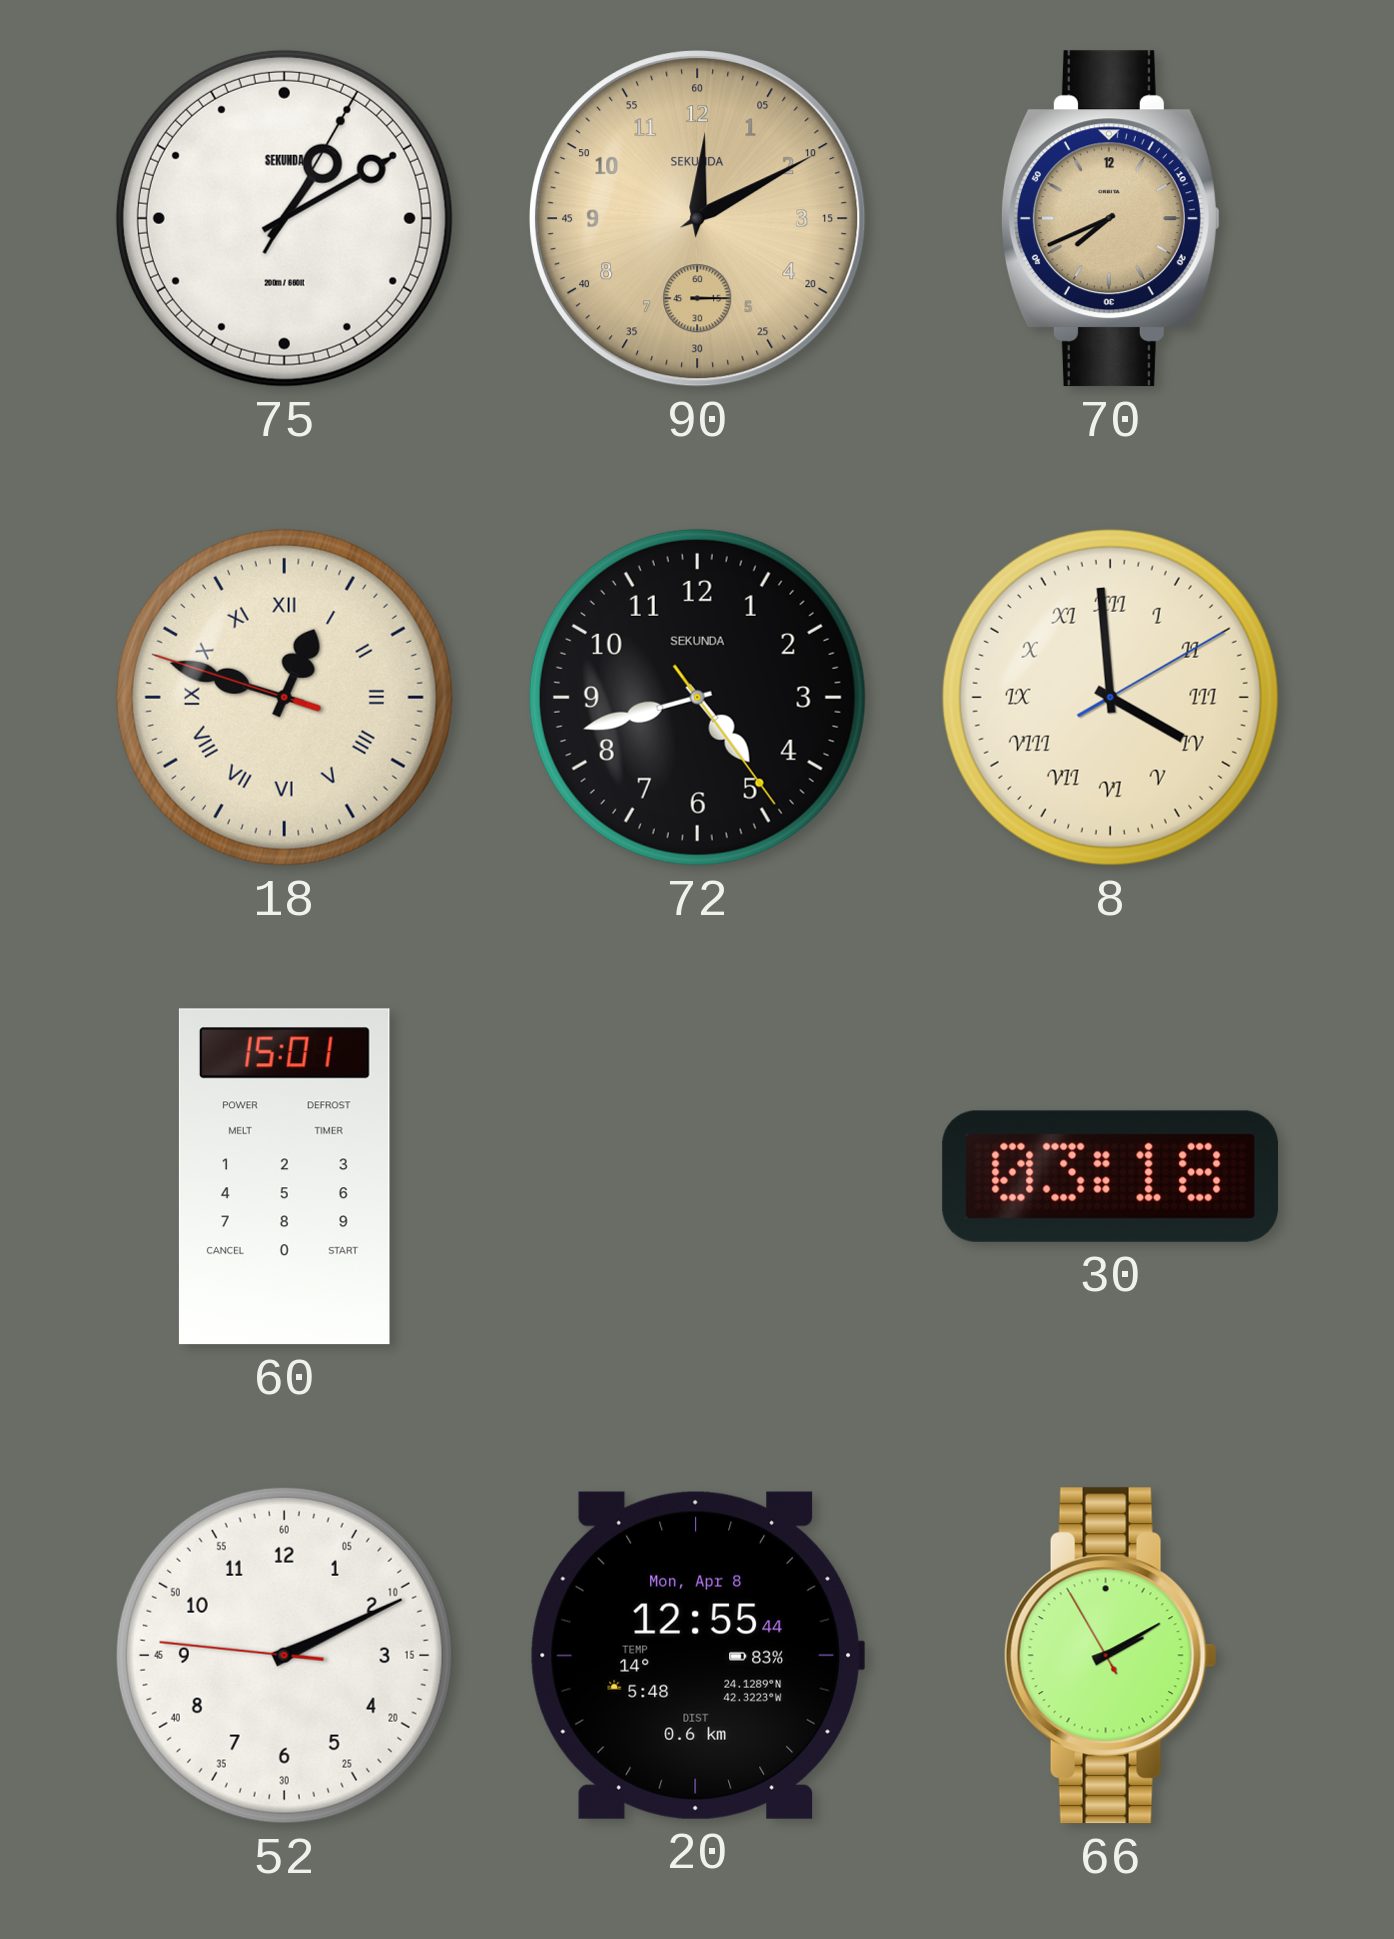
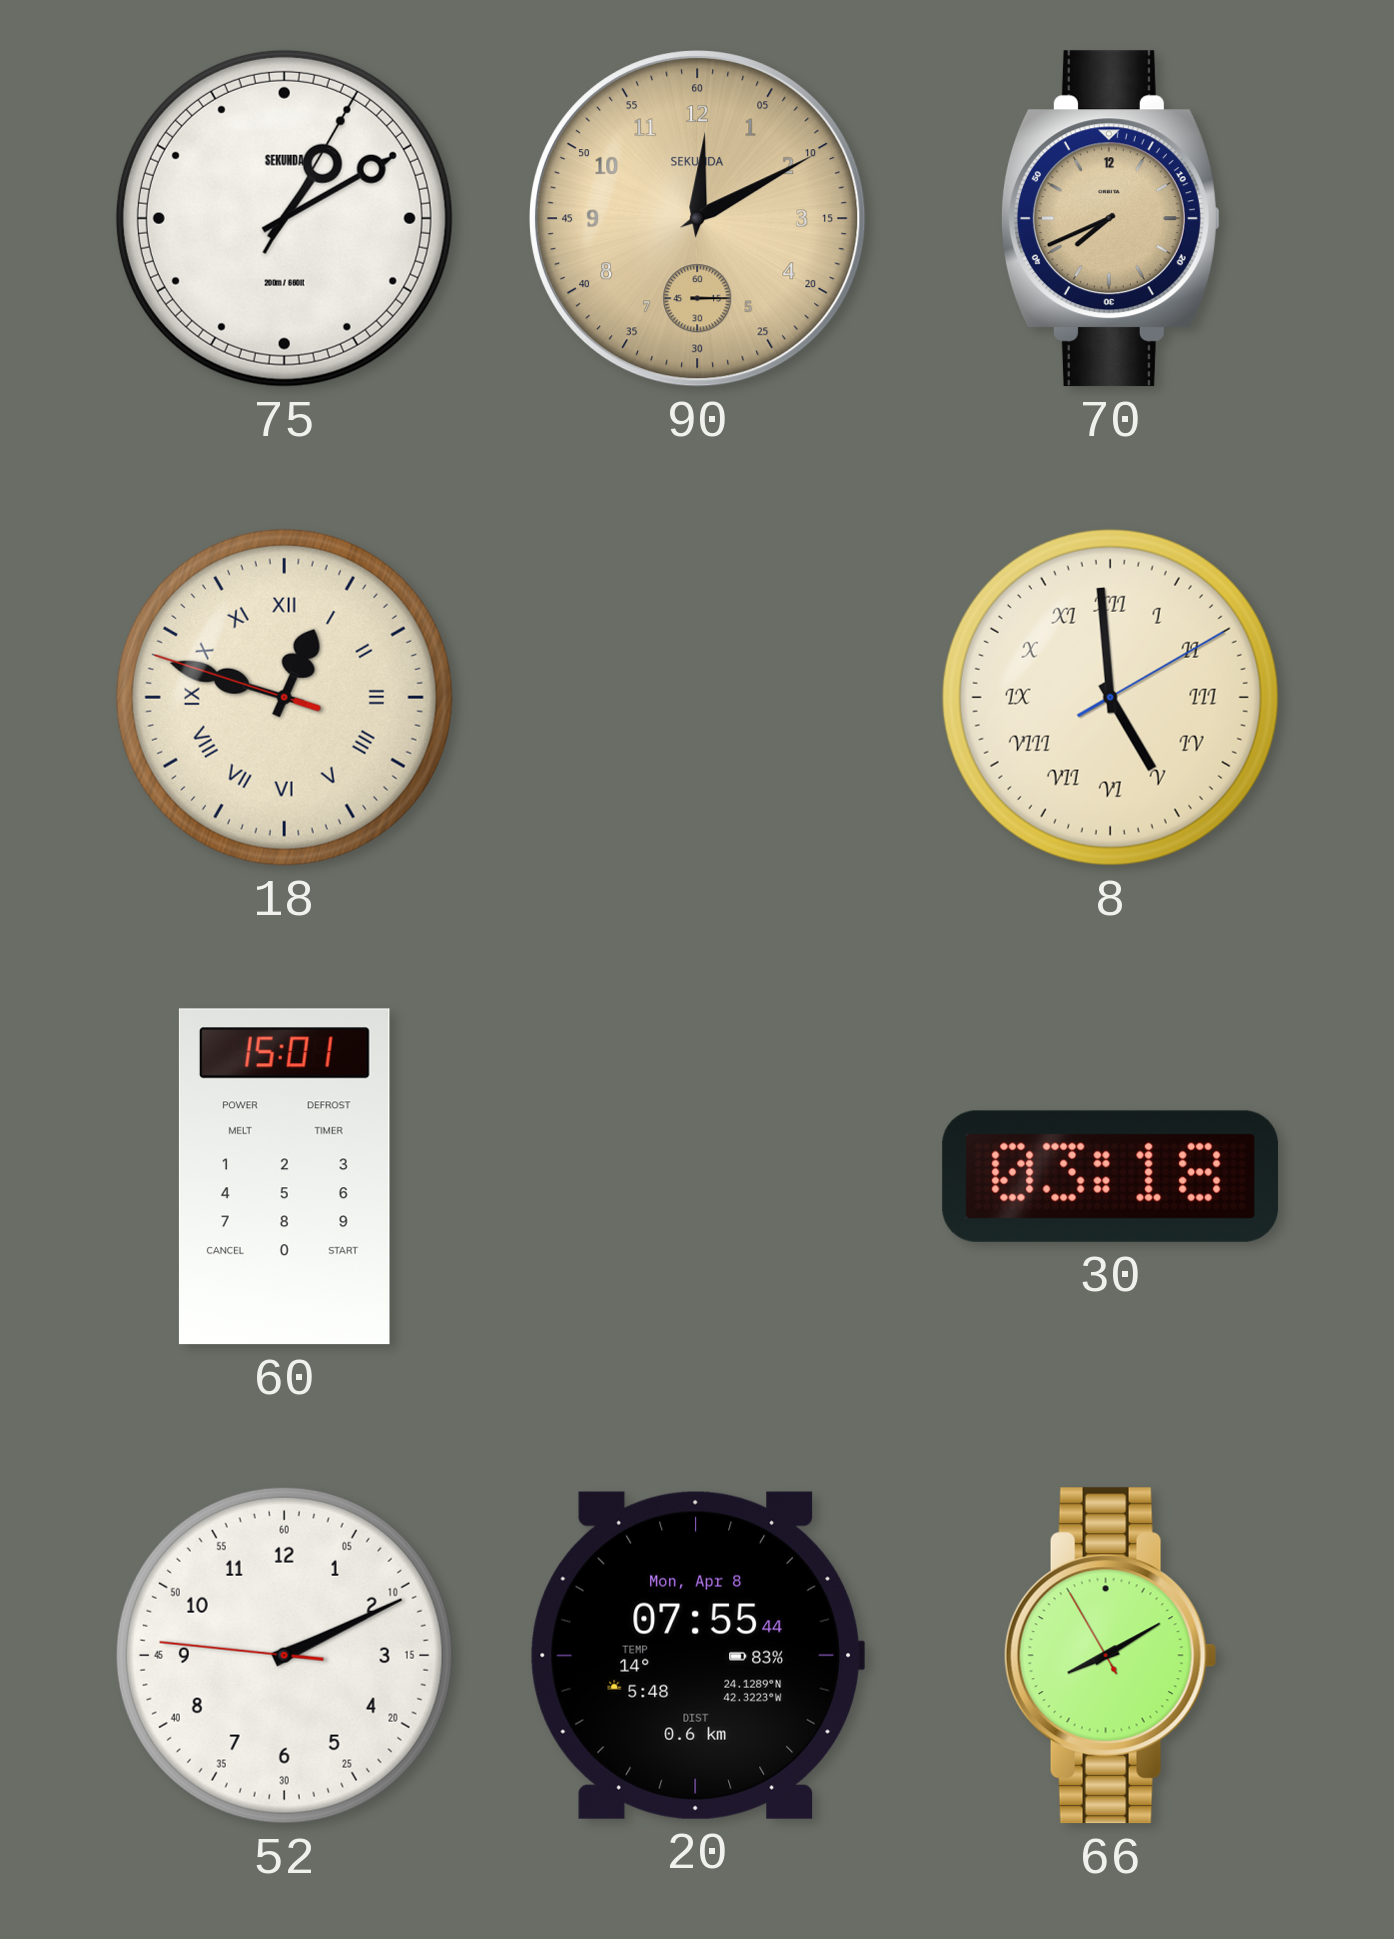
72: 4:42 -> none (697, 697)
8: 3:59 -> 4:59 (1110, 697)
20: 12:55 -> 07:55 (696, 1655)
66: 2:09 -> 8:09 (1110, 1656)
